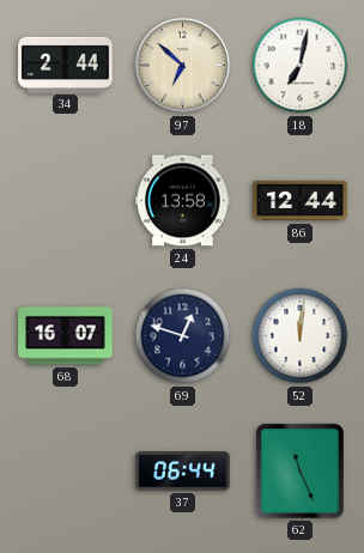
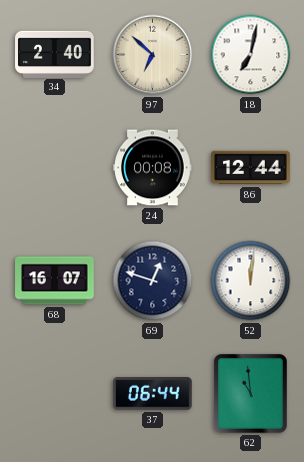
34: 2:44 -> 2:40 (55, 54)
24: 13:58 -> 00:08 (153, 168)
62: 11:26 -> 10:59 (250, 393)
